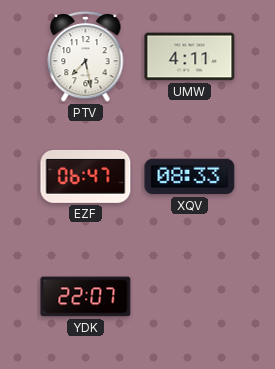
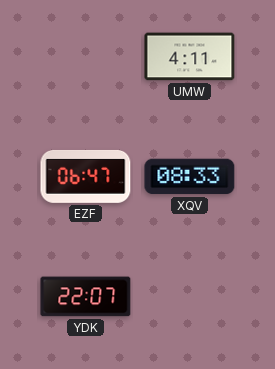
PTV: 7:28 -> none (86, 57)
